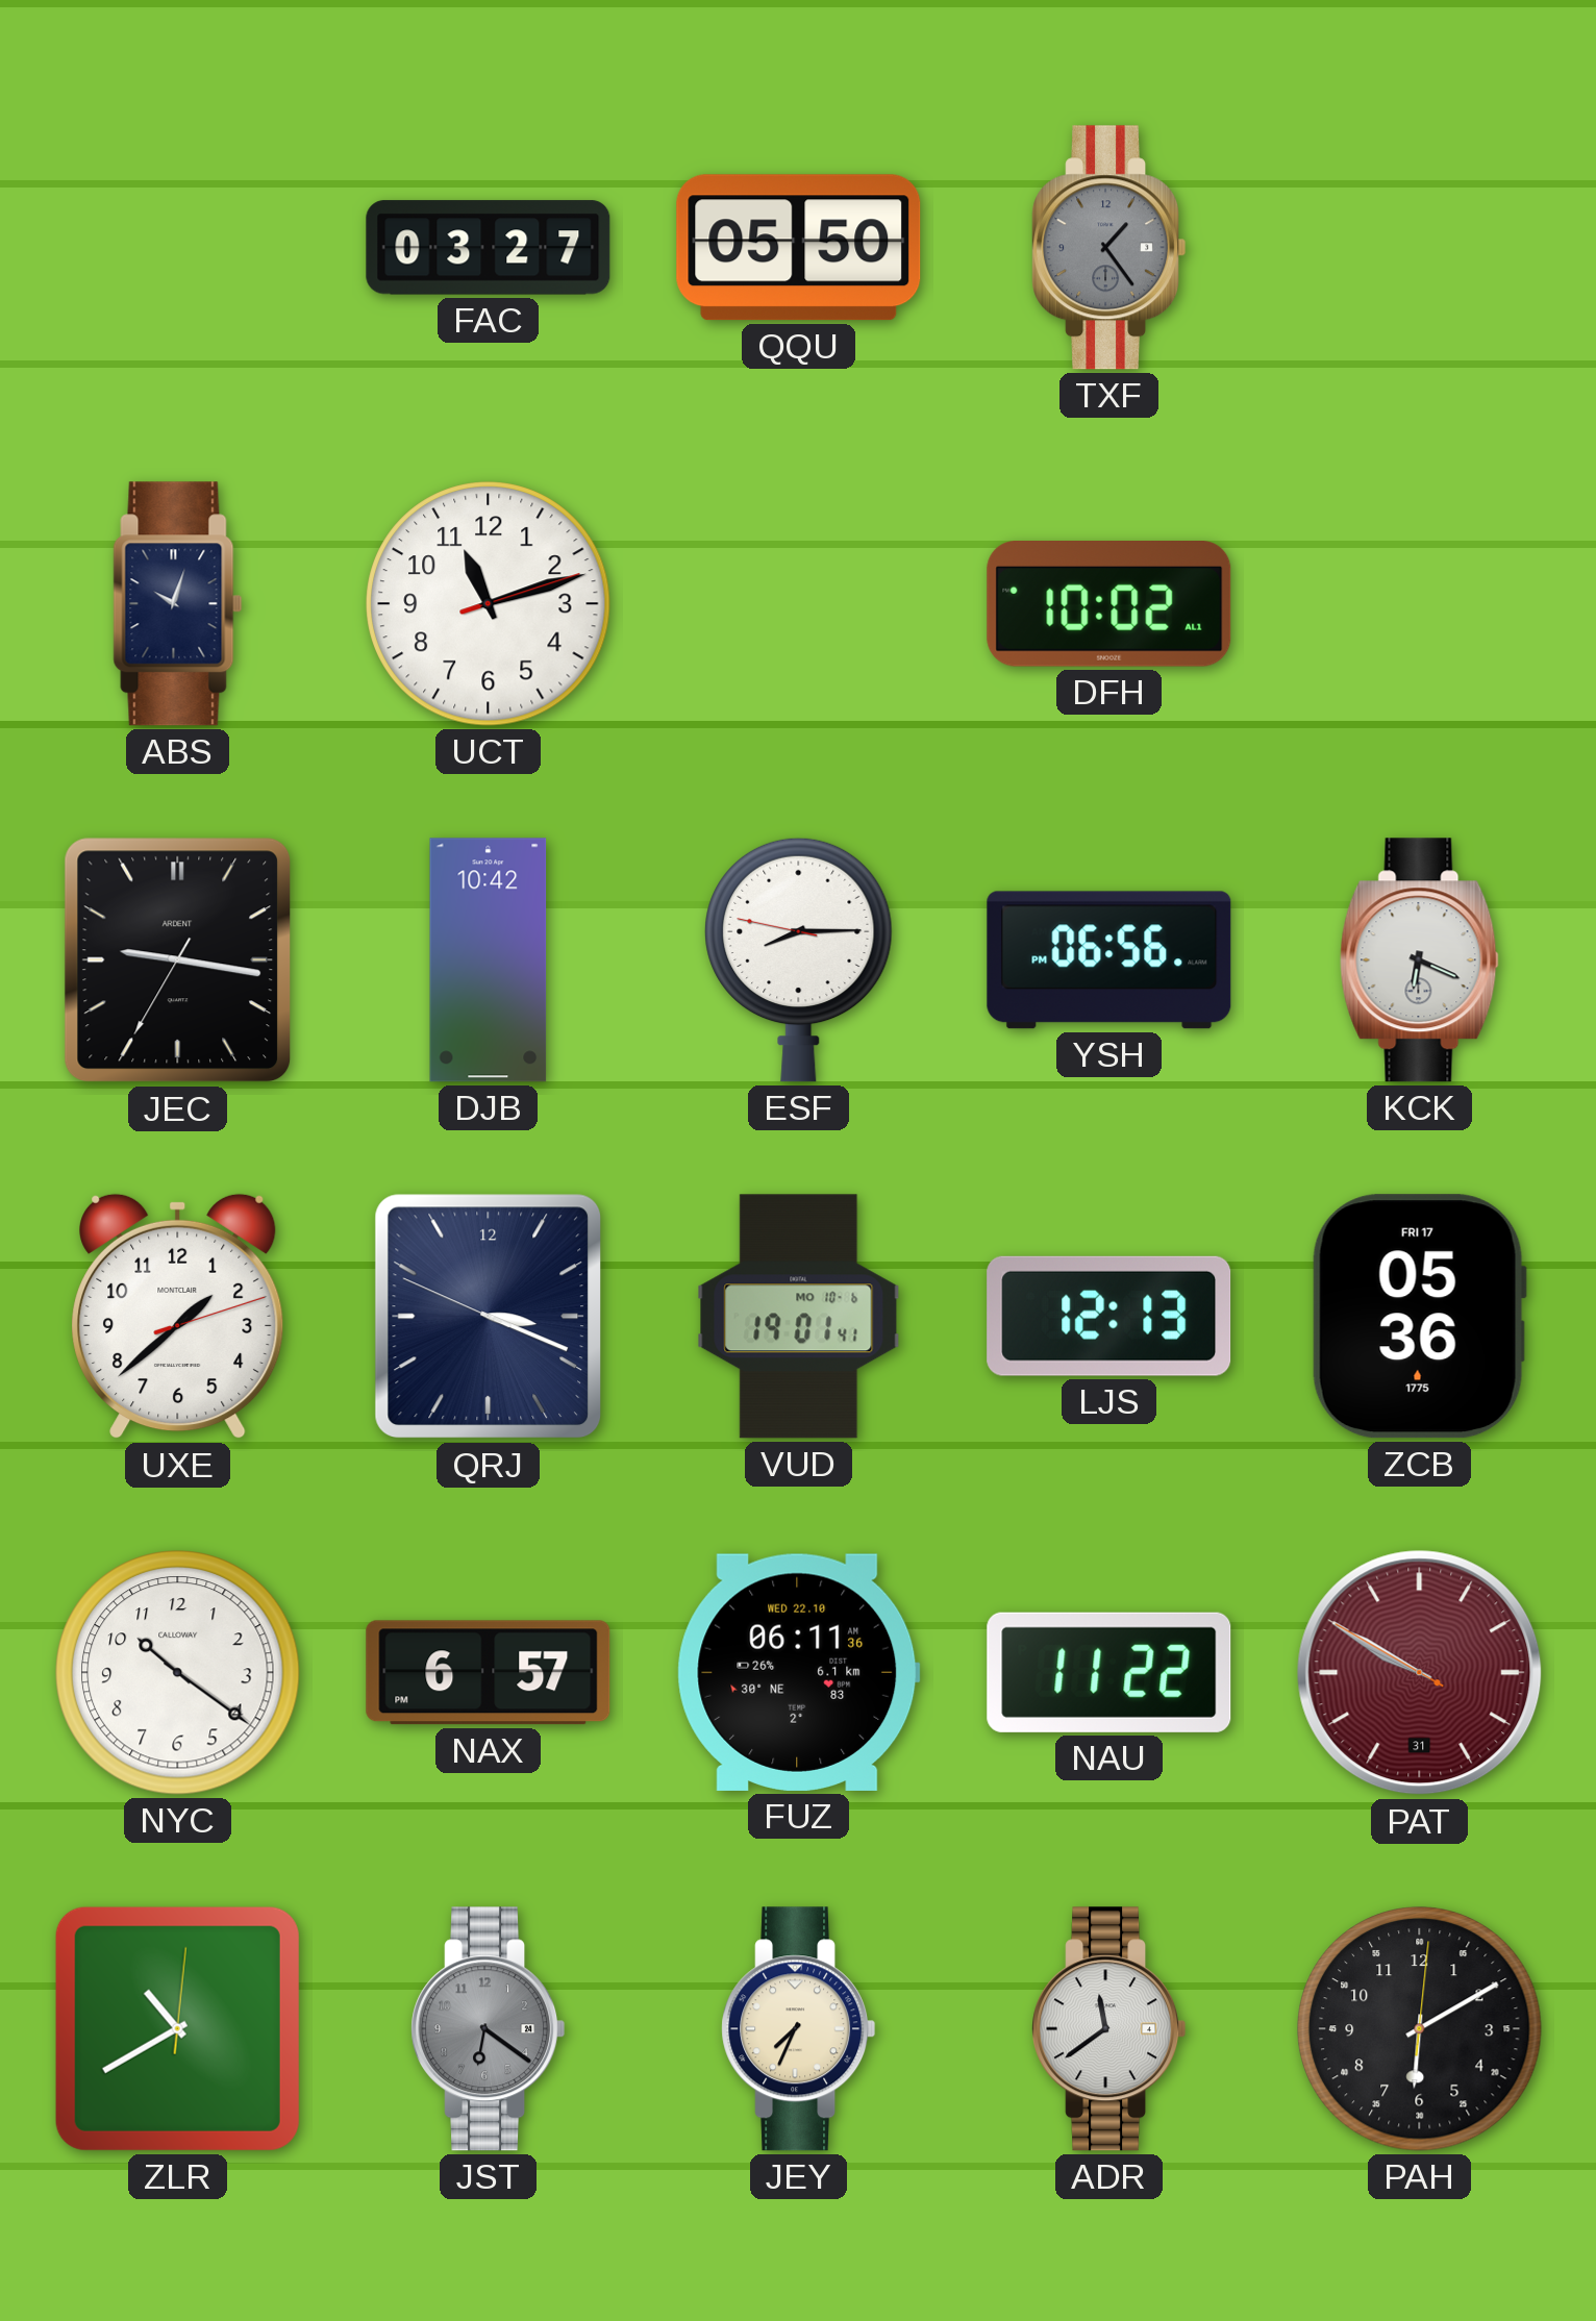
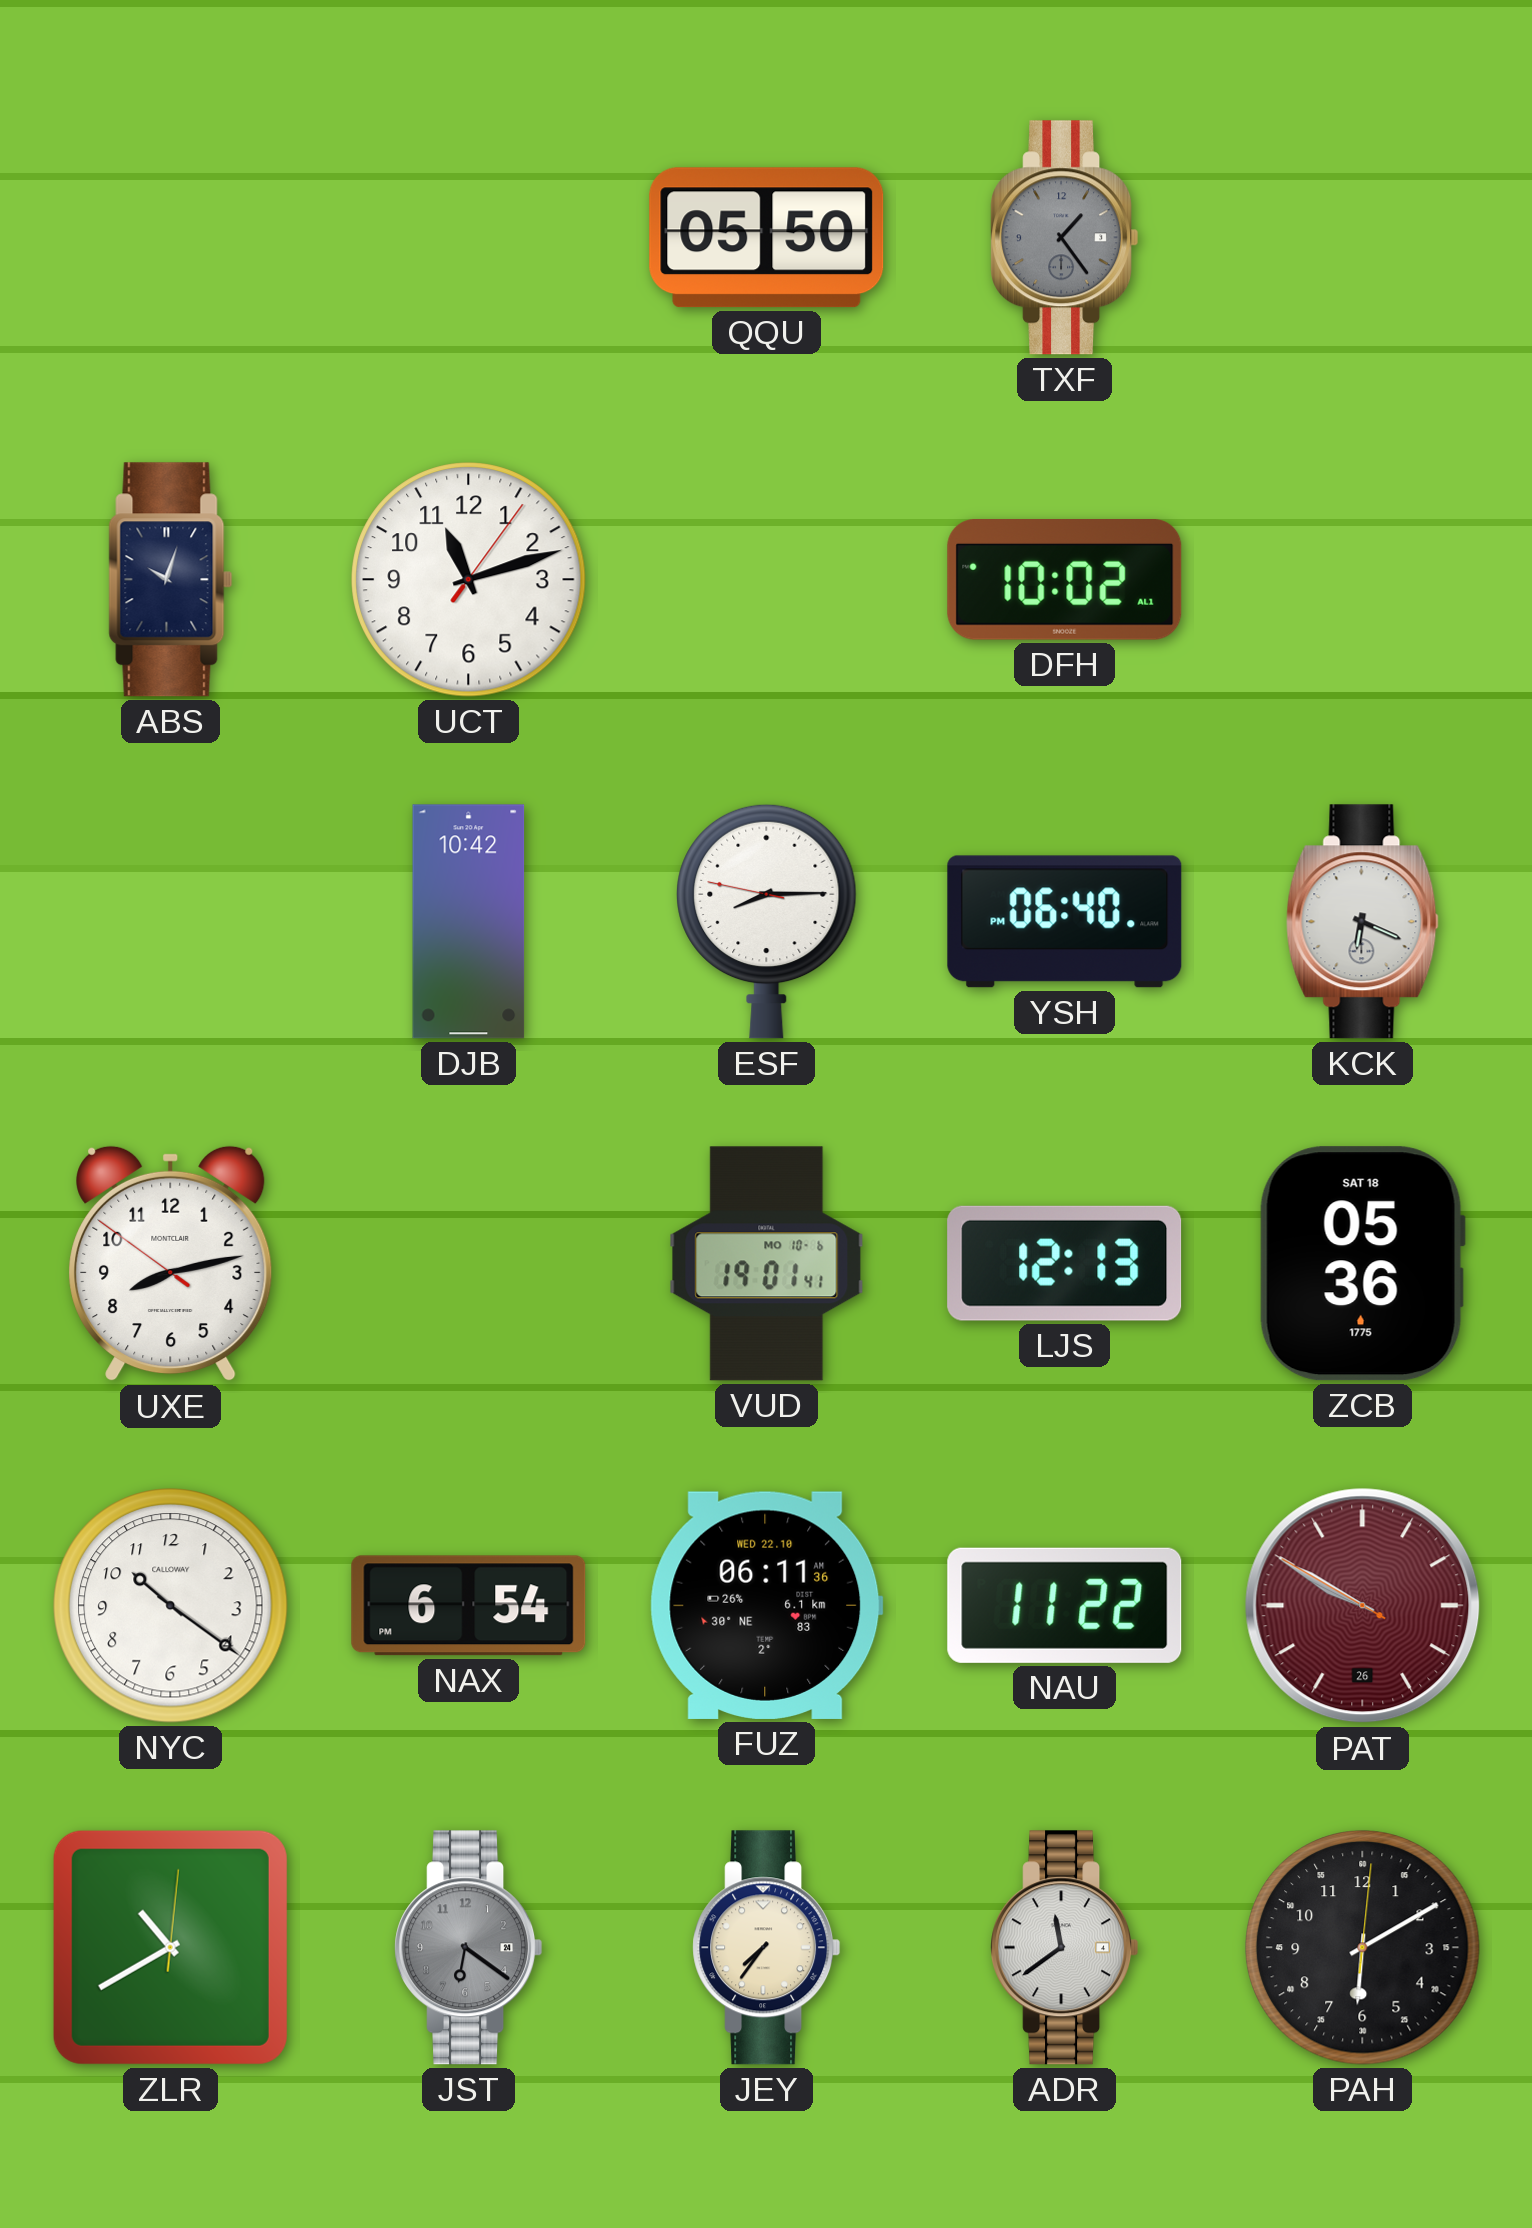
FAC: 03:27 -> none (489, 248)
UCT: 11:12:12 -> 11:12:06 (469, 580)
JEC: 9:16 -> none (178, 960)
YSH: 06:56 -> 06:40 (1065, 922)
UXE: 1:38 -> 8:12 (171, 1264)
QRJ: 3:18 -> none (489, 1317)
ZCB date: FRI 17 -> SAT 18 (1362, 1264)
NAX: 6:57 -> 6:54 (469, 1606)
PAT date: 31 -> 26 (1363, 1606)
JEY: 7:34 -> 7:36 (767, 1948)
